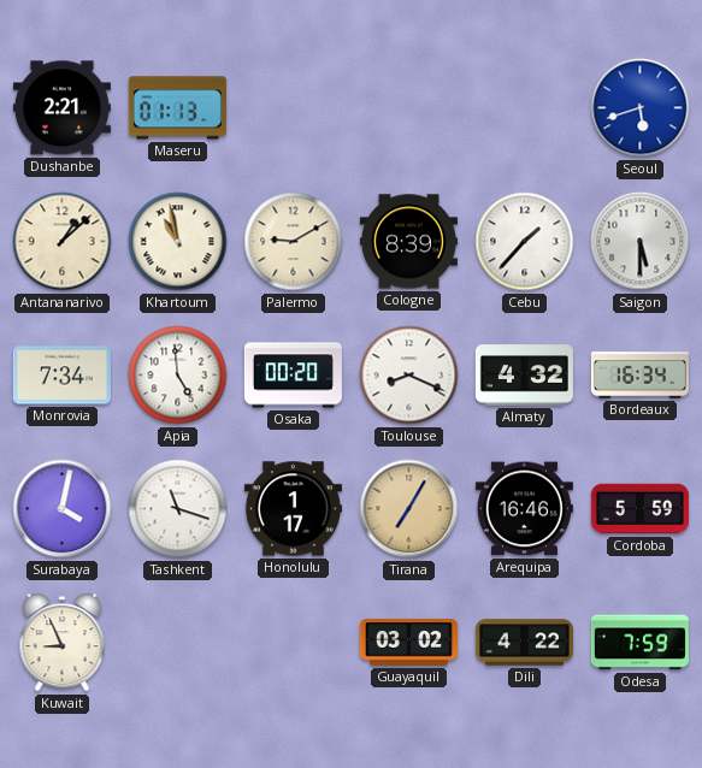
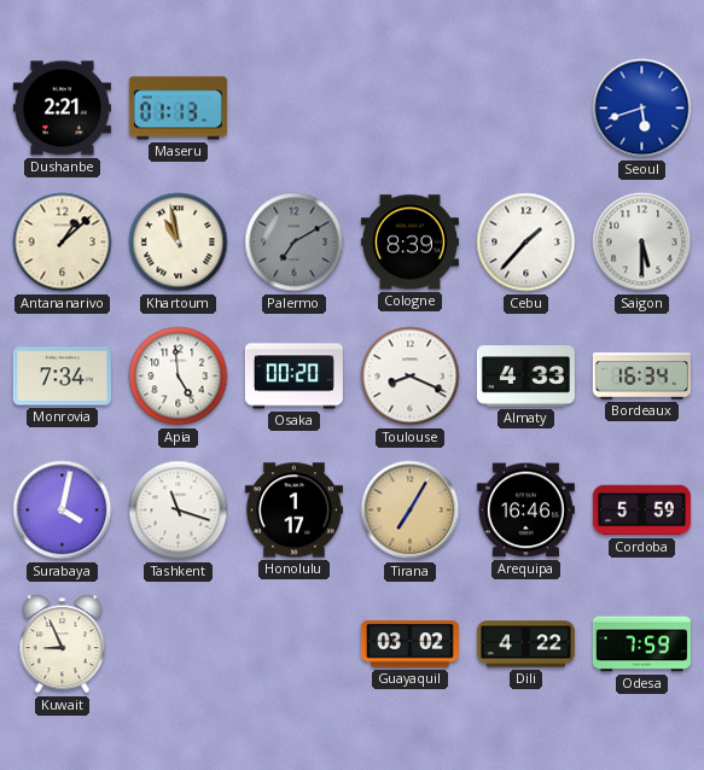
Palermo: 9:10 -> 7:10 (295, 243)
Palermo dial: cream -> grey (295, 243)
Almaty: 4:32 -> 4:33 (525, 377)
